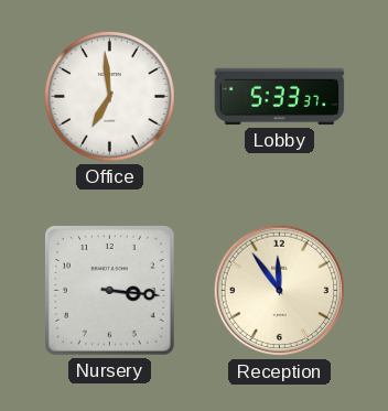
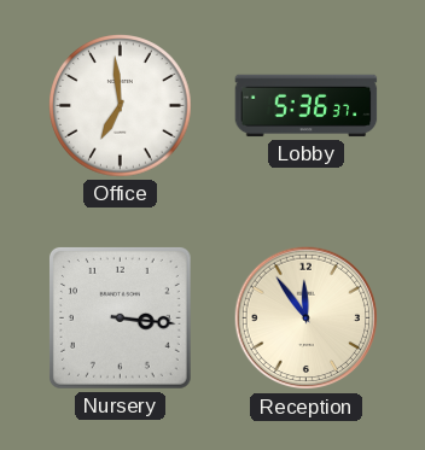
Lobby: 5:33 -> 5:36 (307, 106)
